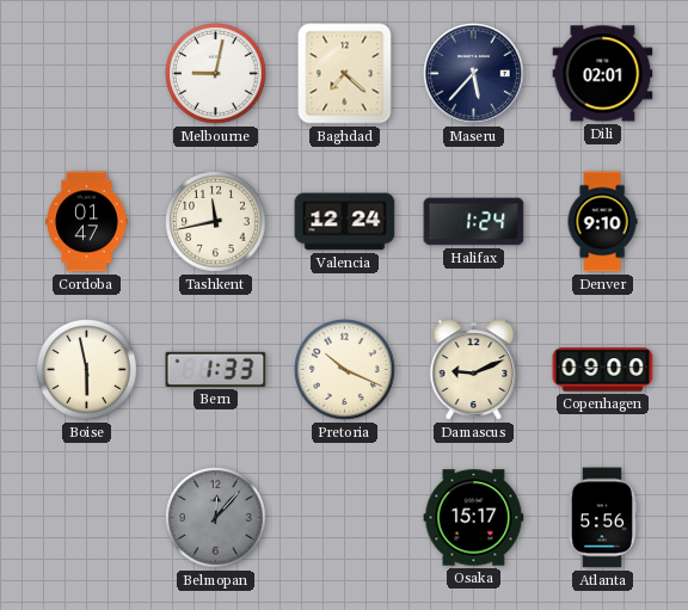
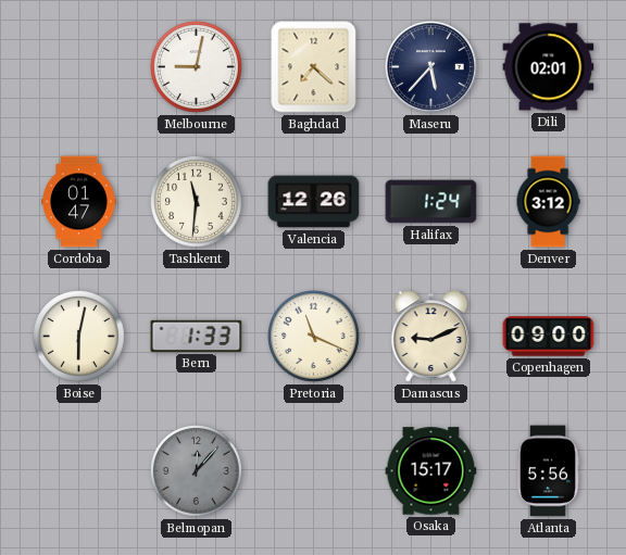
Tashkent: 11:43 -> 11:31 (197, 202)
Valencia: 12:24 -> 12:26 (314, 202)
Denver: 9:10 -> 3:12 (548, 202)
Boise: 5:58 -> 6:02 (79, 337)
Pretoria: 10:19 -> 11:19 (314, 337)
